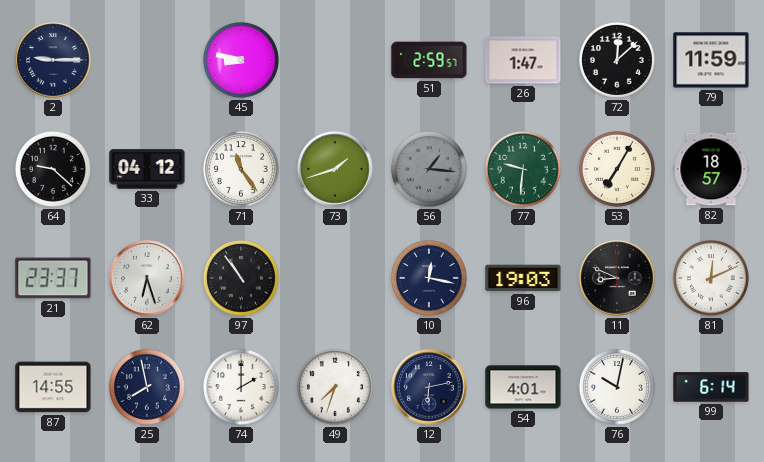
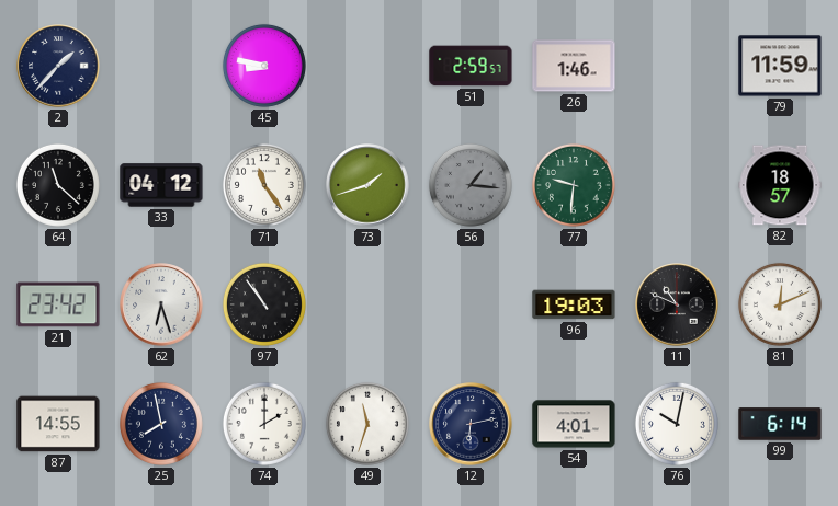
2: 9:15 -> 1:37 (58, 66)
26: 1:47 -> 1:46 (574, 66)
72: 12:08 -> none (617, 60)
64: 9:22 -> 11:22 (58, 185)
53: 7:05 -> none (617, 169)
21: 23:37 -> 23:42 (58, 304)
10: 12:17 -> none (429, 278)
11: 8:49 -> 10:49 (677, 304)
49: 7:33 -> 11:33 (367, 424)
